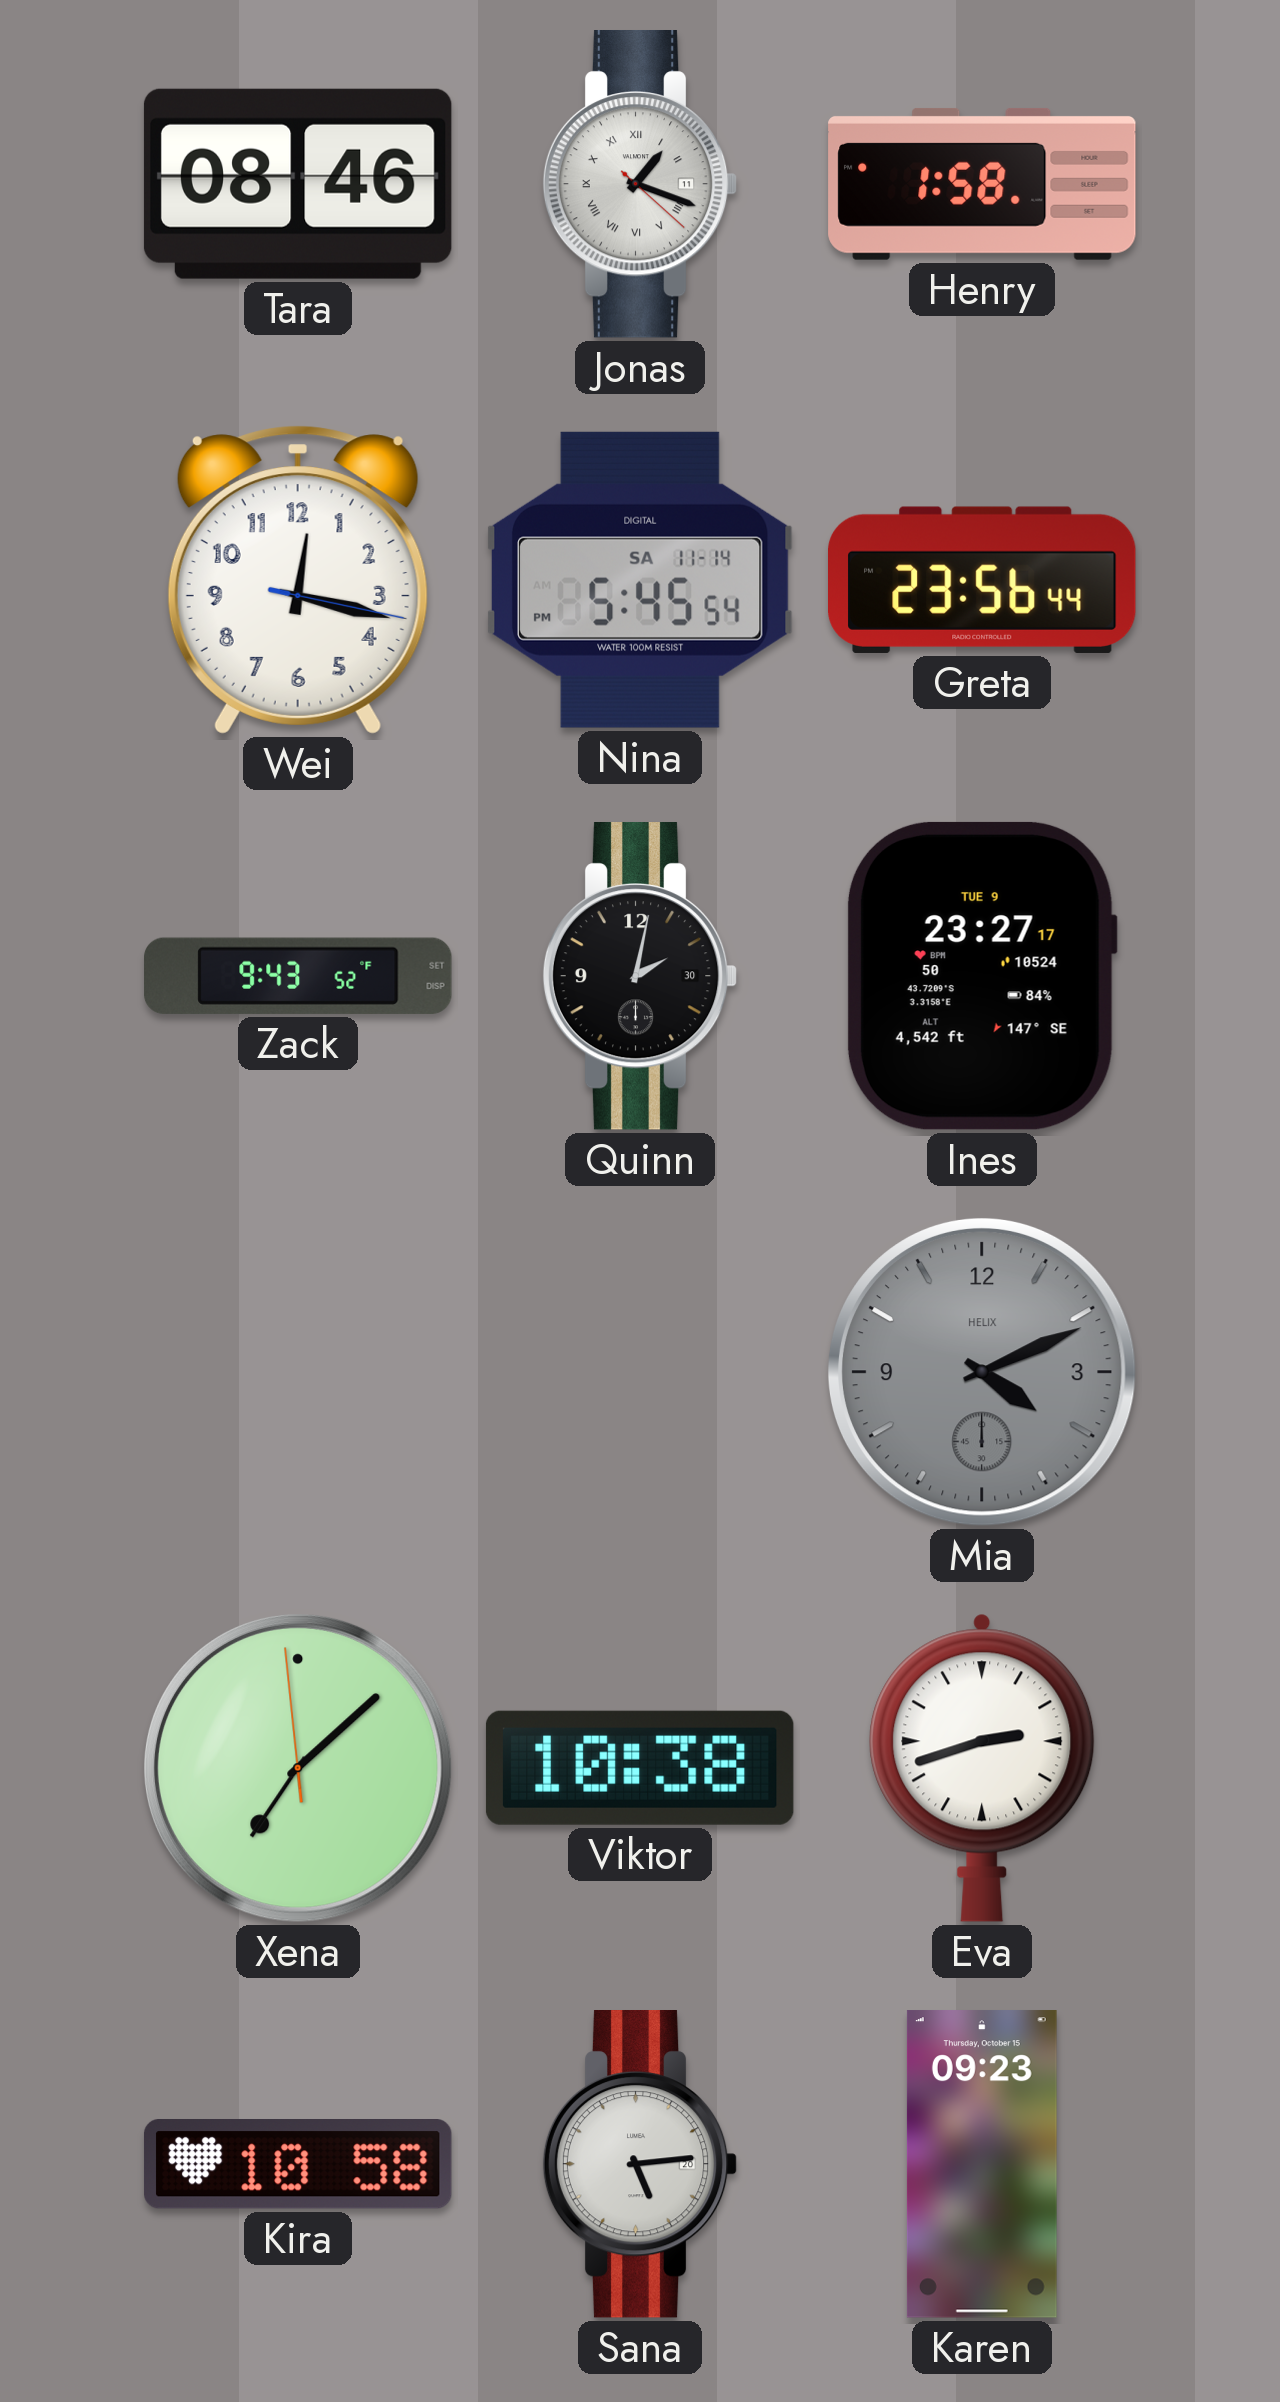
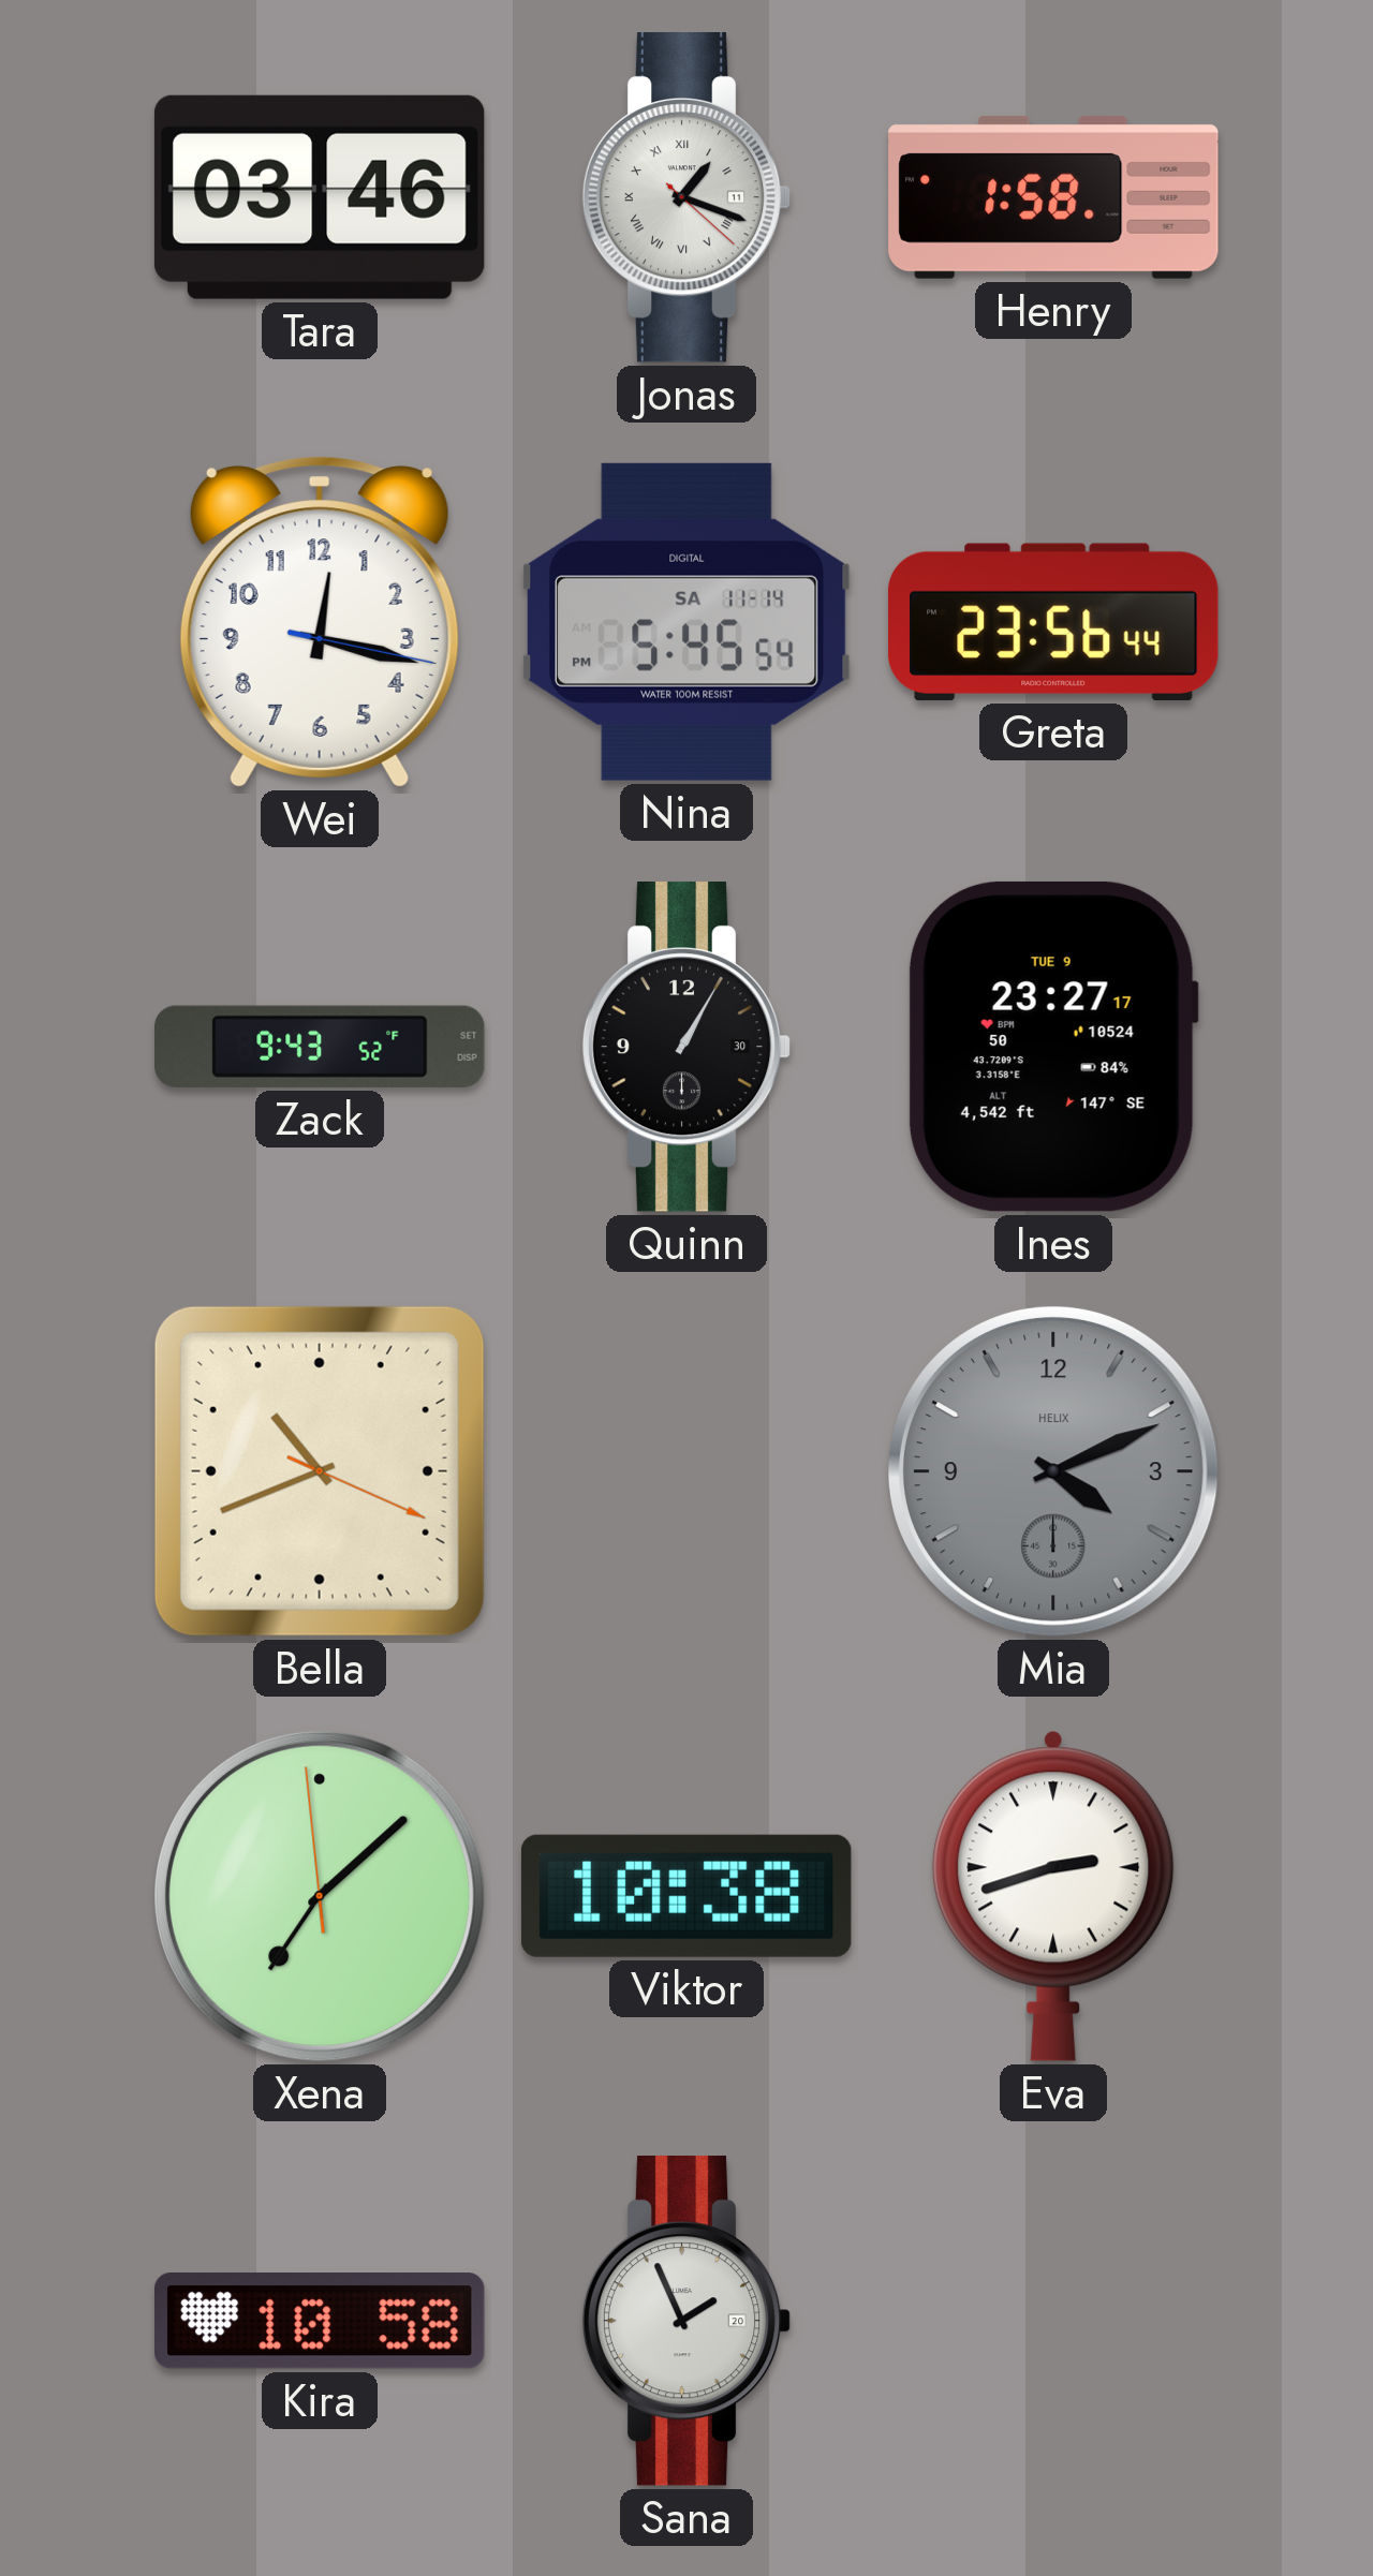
Tara: 08:46 -> 03:46 (320, 197)
Quinn: 2:02 -> 1:05 (686, 1048)
Bella: none -> 10:41 (320, 1471)
Sana: 5:14 -> 1:56 (686, 2322)
Karen: 09:23 -> none (982, 2164)
